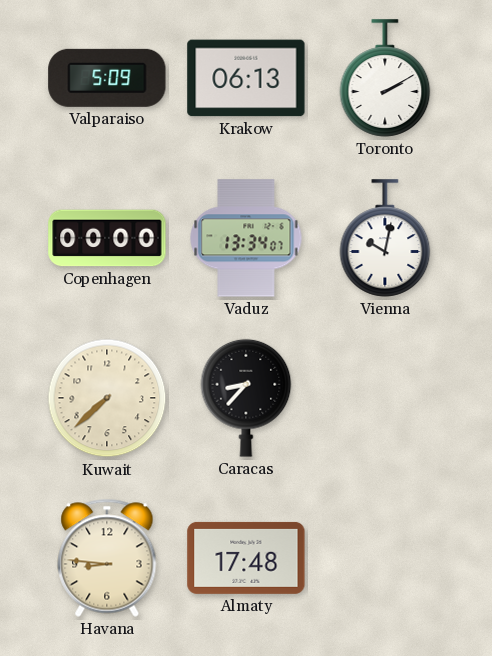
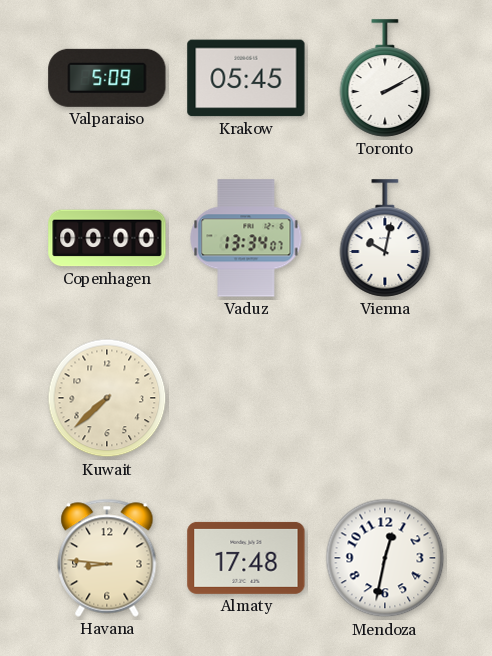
Krakow: 06:13 -> 05:45 (246, 78)
Caracas: 8:37 -> none (246, 398)
Mendoza: none -> 12:32 (385, 558)
